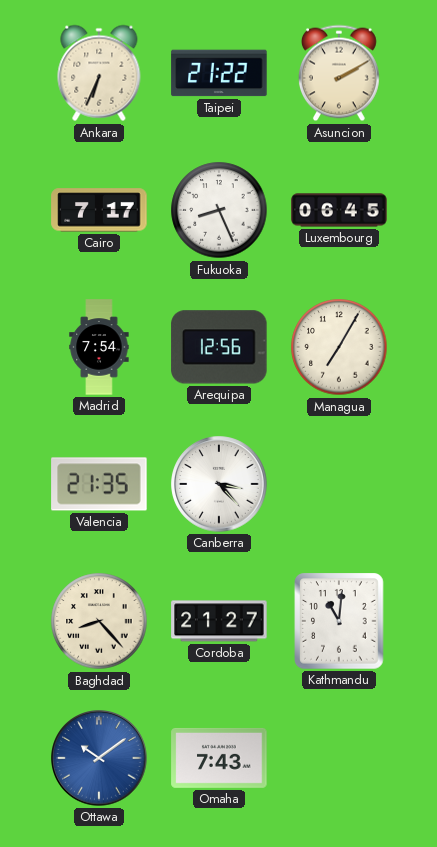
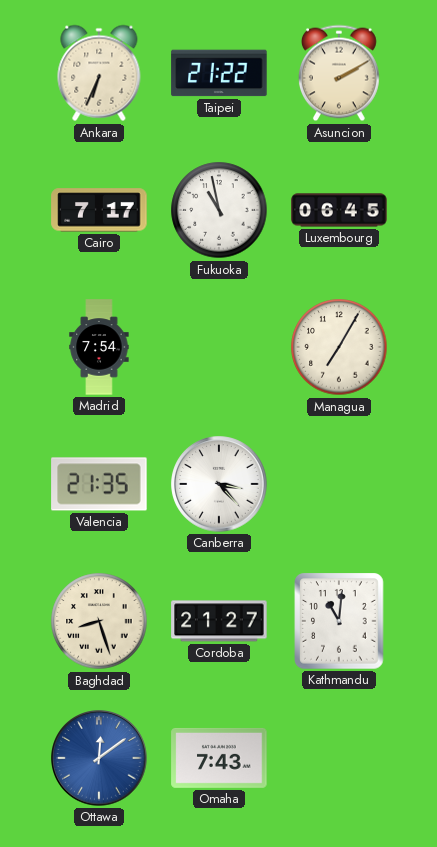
Fukuoka: 8:26 -> 10:58 (219, 210)
Arequipa: 12:56 -> none (219, 347)
Baghdad: 8:23 -> 8:27 (99, 621)
Ottawa: 10:09 -> 12:09 (99, 758)
